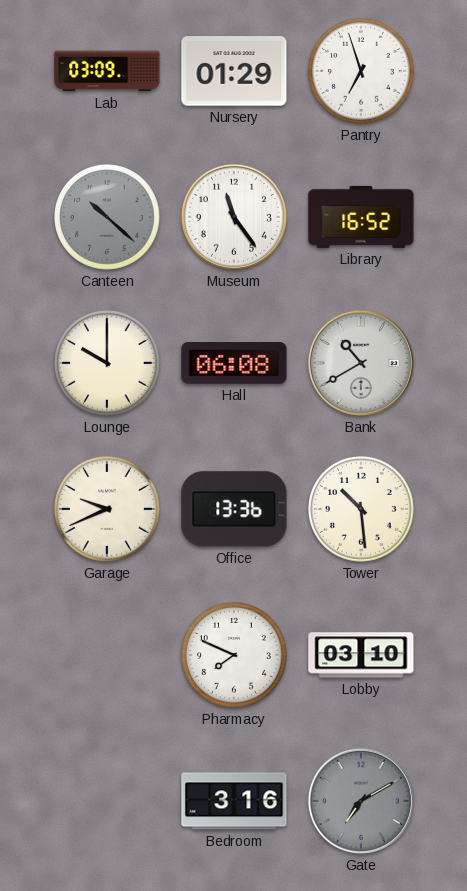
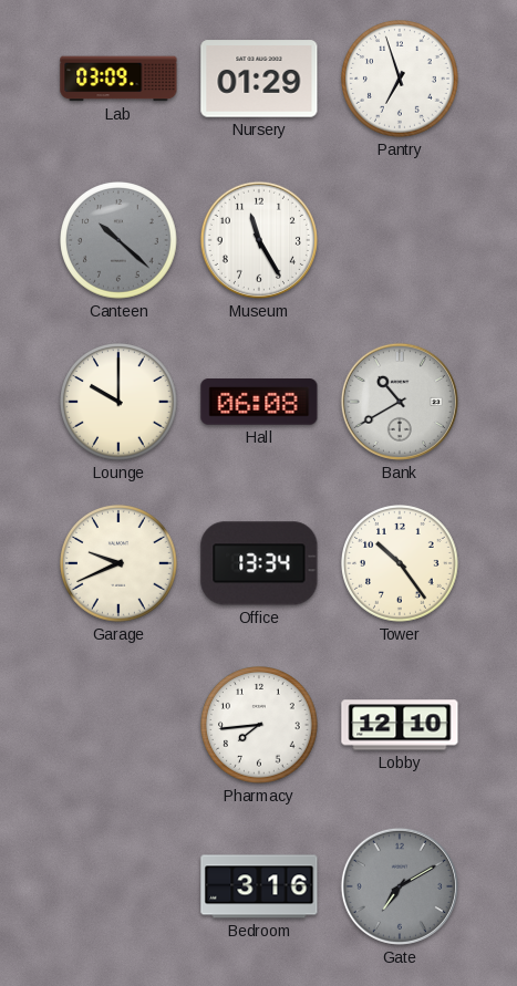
Museum: 11:24 -> 11:25 (259, 240)
Library: 16:52 -> none (361, 217)
Office: 13:36 -> 13:34 (259, 563)
Tower: 10:29 -> 10:24 (401, 564)
Pharmacy: 7:49 -> 7:44 (260, 726)
Lobby: 03:10 -> 12:10 (400, 725)
